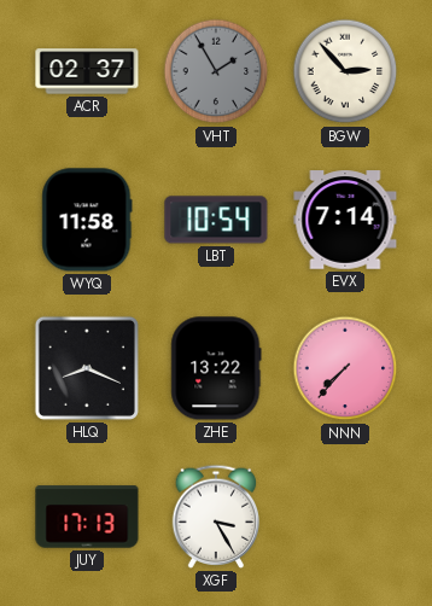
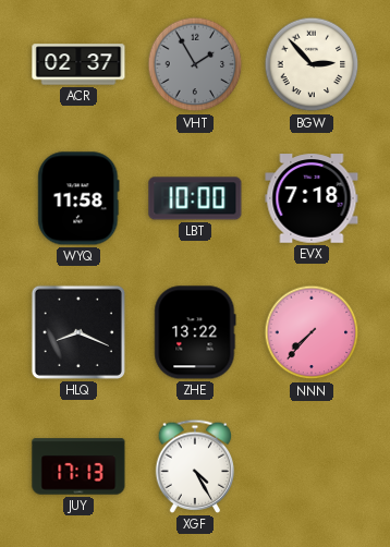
LBT: 10:54 -> 10:00 (195, 198)
EVX: 7:14 -> 7:18 (312, 198)
XGF: 3:25 -> 4:25 (195, 466)
